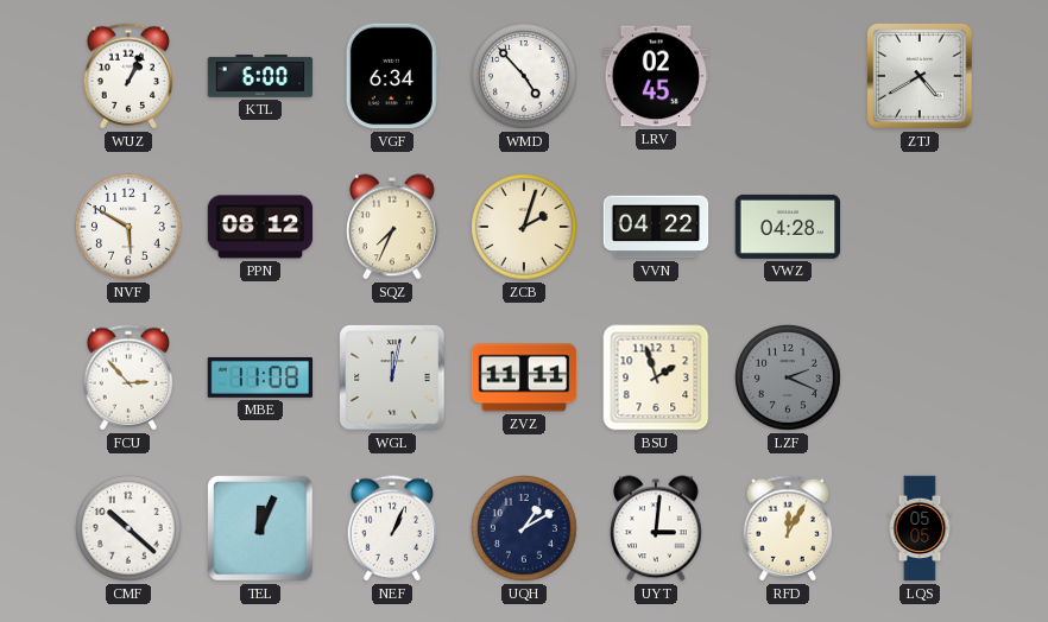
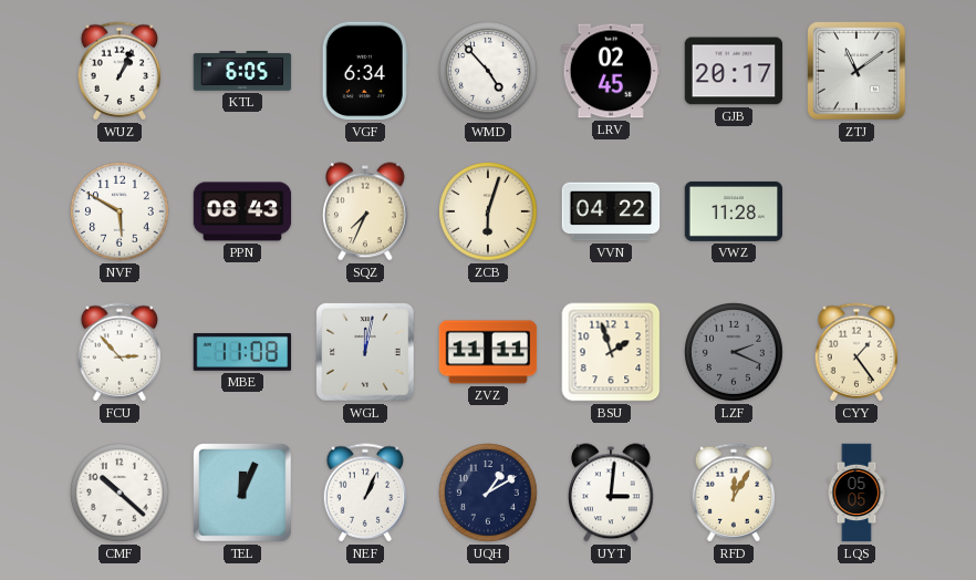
KTL: 6:00 -> 6:05 (242, 72)
GJB: none -> 20:17 (734, 71)
ZTJ: 4:40 -> 11:09 (856, 71)
PPN: 08:12 -> 08:43 (242, 211)
ZCB: 2:03 -> 6:03 (489, 213)
VWZ: 04:28 -> 11:28 (734, 211)
CYY: none -> 1:24 (856, 352)
